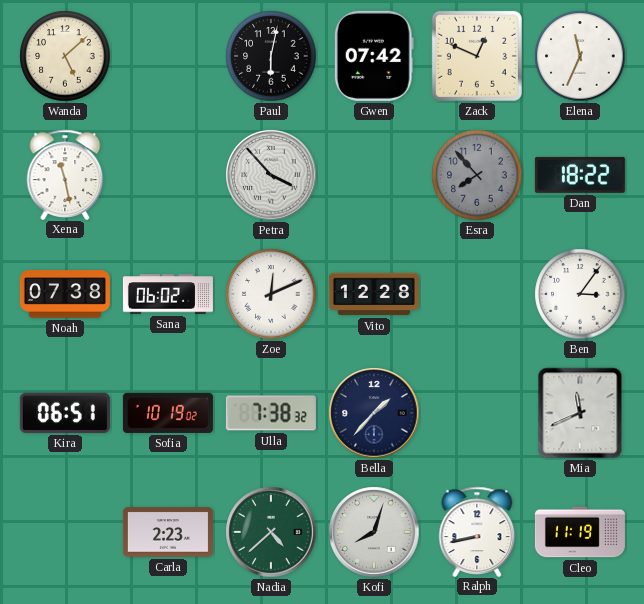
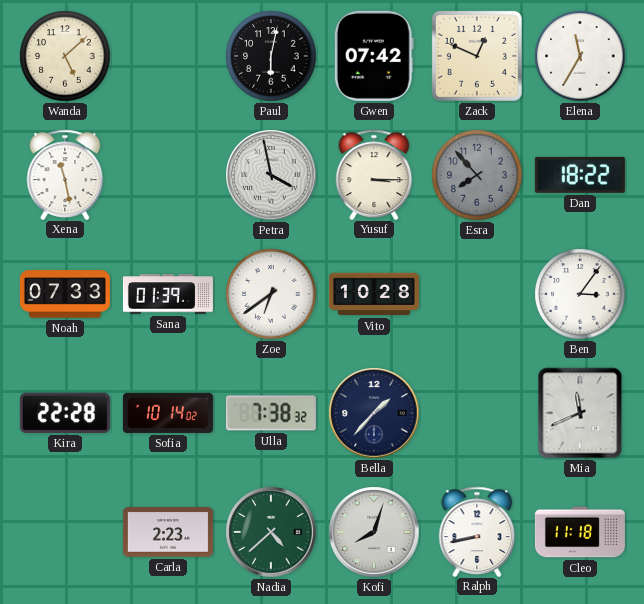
Elena: 11:34 -> 11:35 (580, 56)
Petra: 3:53 -> 3:58 (271, 175)
Yusuf: none -> 3:15 (374, 174)
Noah: 07:38 -> 07:33 (65, 294)
Sana: 06:02 -> 01:39 (168, 294)
Zoe: 12:11 -> 6:39 (271, 294)
Vito: 12:28 -> 10:28 (374, 294)
Kira: 06:51 -> 22:28 (65, 413)
Sofia: 10:19 -> 10:14 (168, 413)
Cleo: 11:19 -> 11:18 (580, 532)
